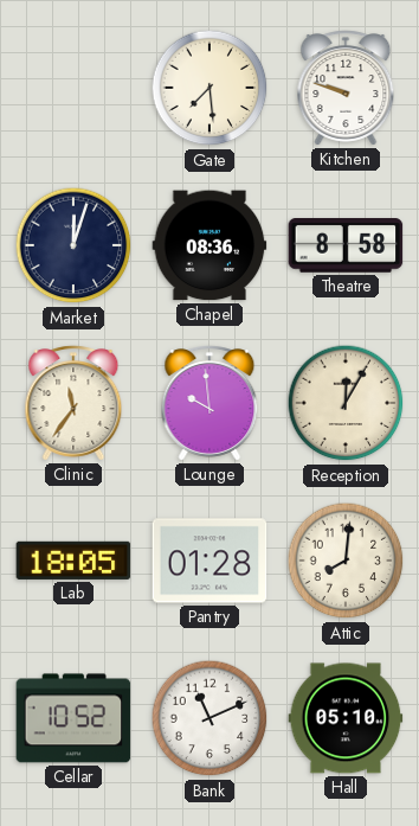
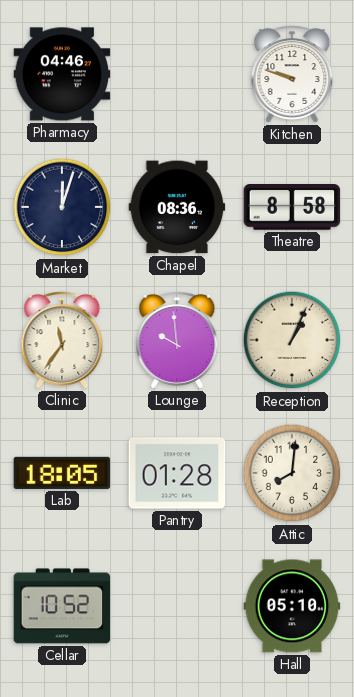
Pharmacy: none -> 04:46 (62, 74)
Gate: 7:29 -> none (209, 88)
Reception: 12:05 -> 1:04 (292, 340)
Bank: 11:11 -> none (209, 718)
